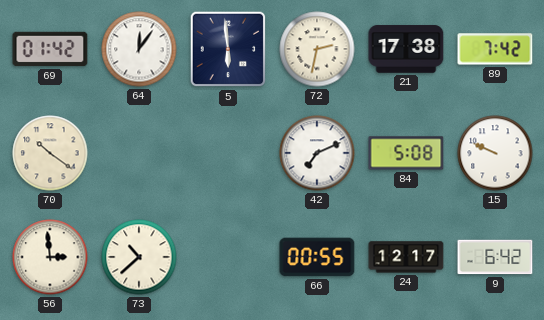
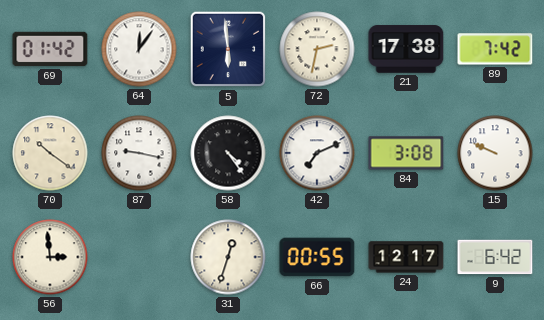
87: none -> 9:17 (139, 153)
58: none -> 4:24 (228, 153)
84: 5:08 -> 3:08 (406, 153)
73: 10:38 -> none (139, 257)
31: none -> 12:33 (228, 257)
